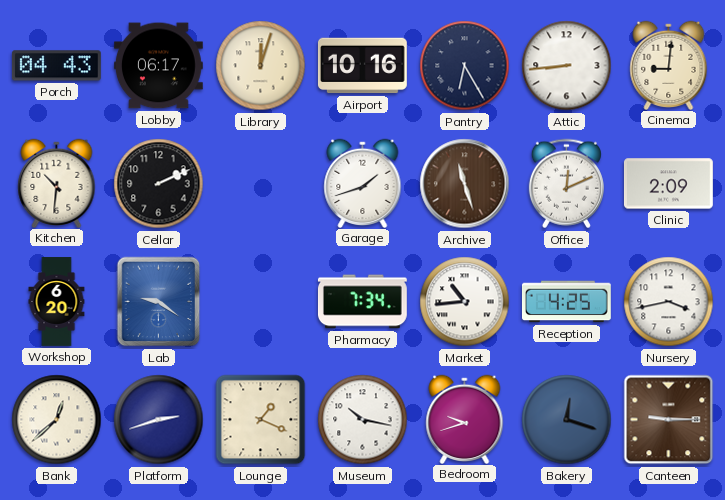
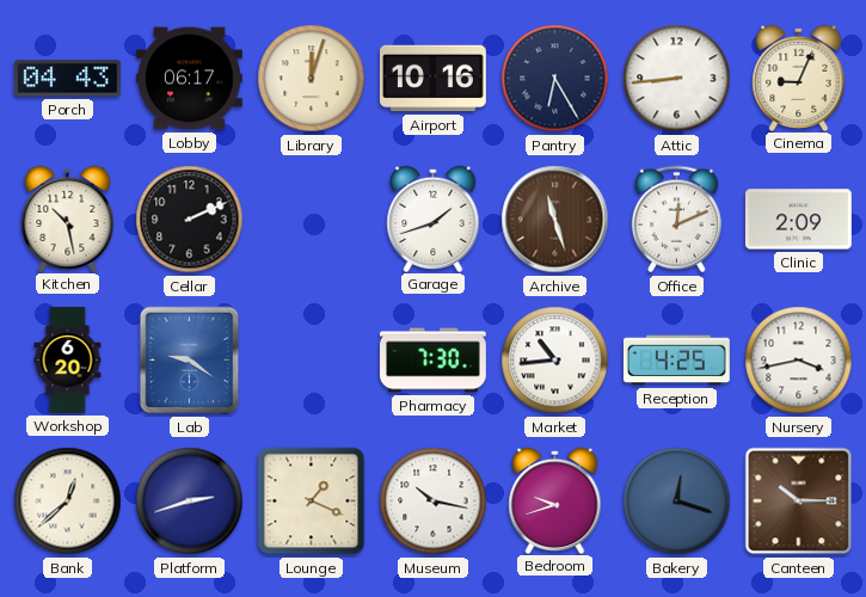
Cinema: 9:01 -> 9:04 (799, 78)
Kitchen: 10:31 -> 10:28 (68, 219)
Pharmacy: 7:34 -> 7:30 (432, 361)
Canteen: 9:15 -> 10:15 (799, 501)
